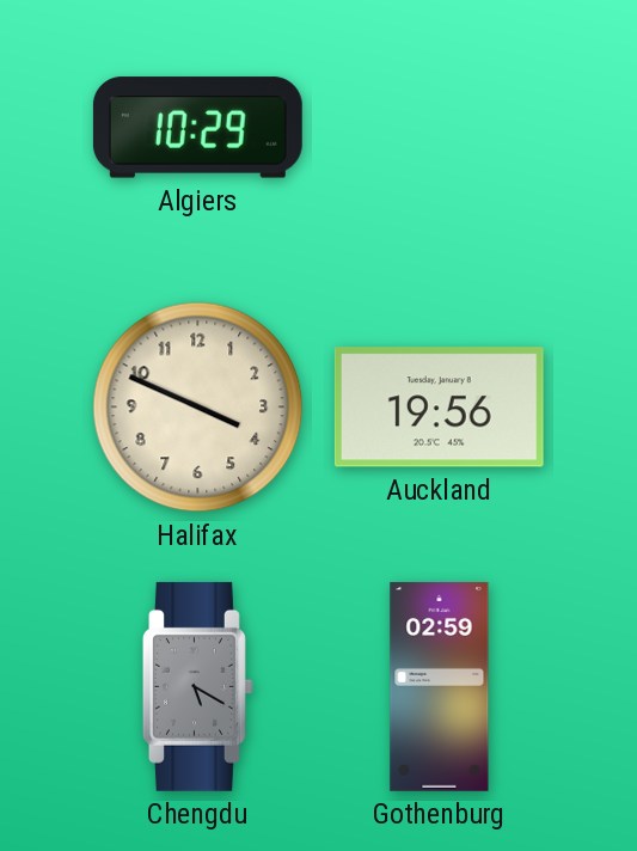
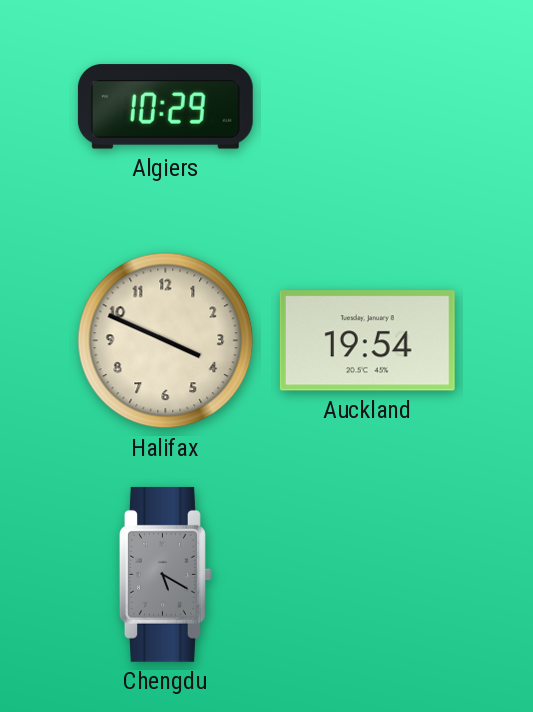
Auckland: 19:56 -> 19:54 (367, 341)
Gothenburg: 02:59 -> none (440, 686)
